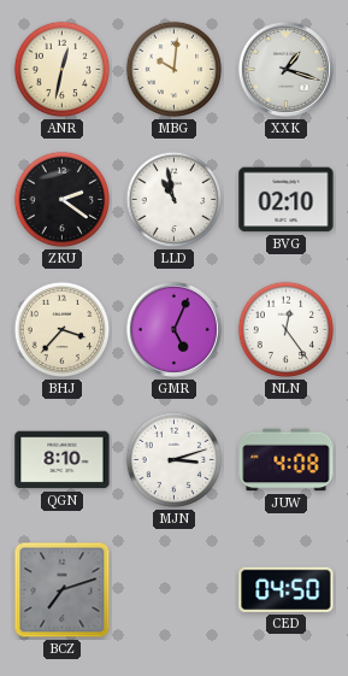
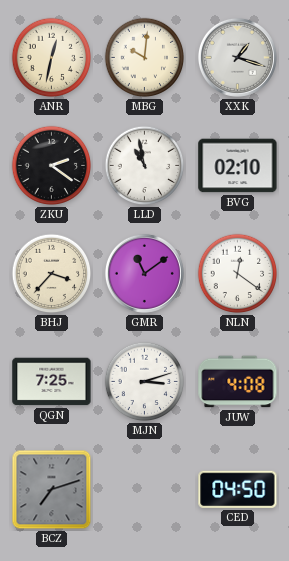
GMR: 5:04 -> 11:09 (144, 273)
NLN: 12:24 -> 12:21 (238, 274)
QGN: 8:10 -> 7:25 (52, 382)
